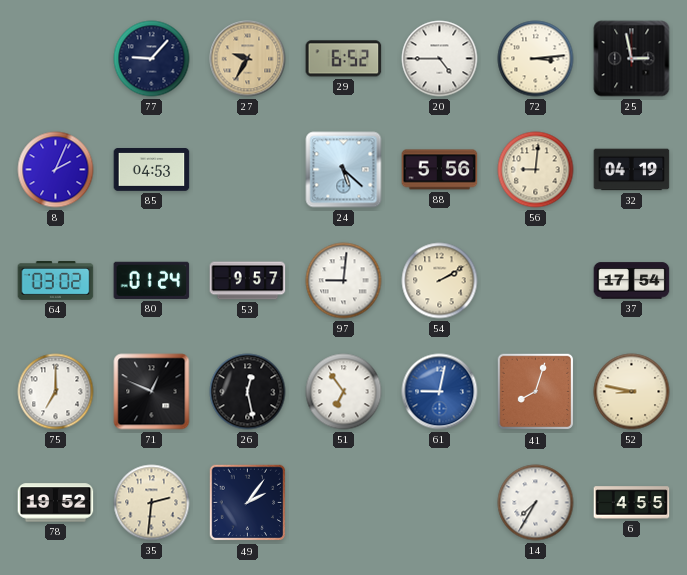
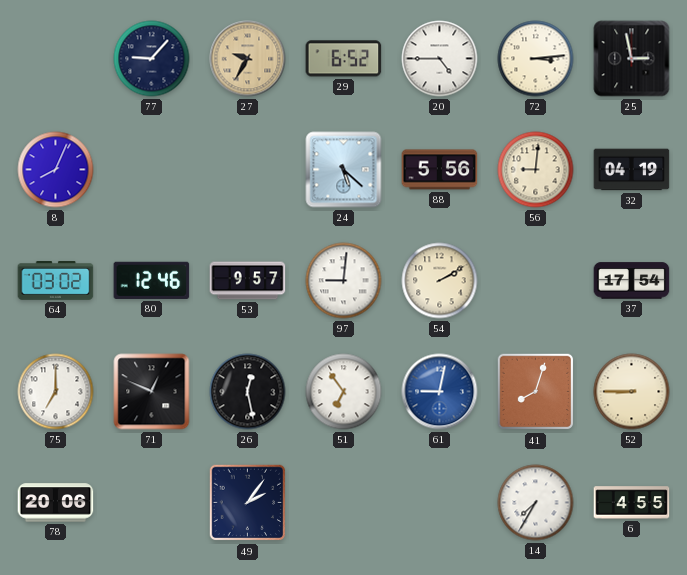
8: 2:04 -> 8:04 (56, 170)
85: 04:53 -> none (152, 170)
80: 01:24 -> 12:46 (152, 280)
52: 8:47 -> 8:45 (632, 392)
78: 19:52 -> 20:06 (56, 503)
35: 2:31 -> none (152, 503)
